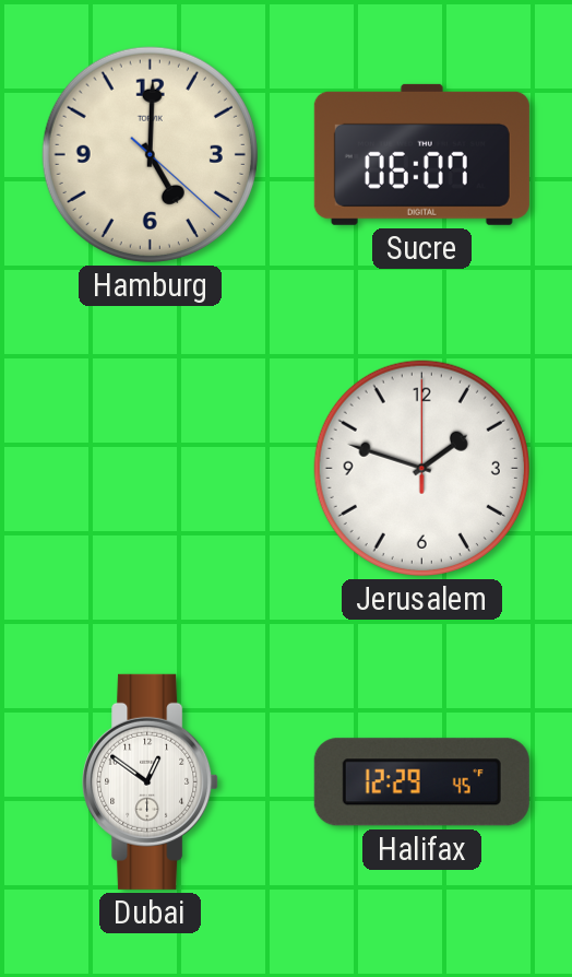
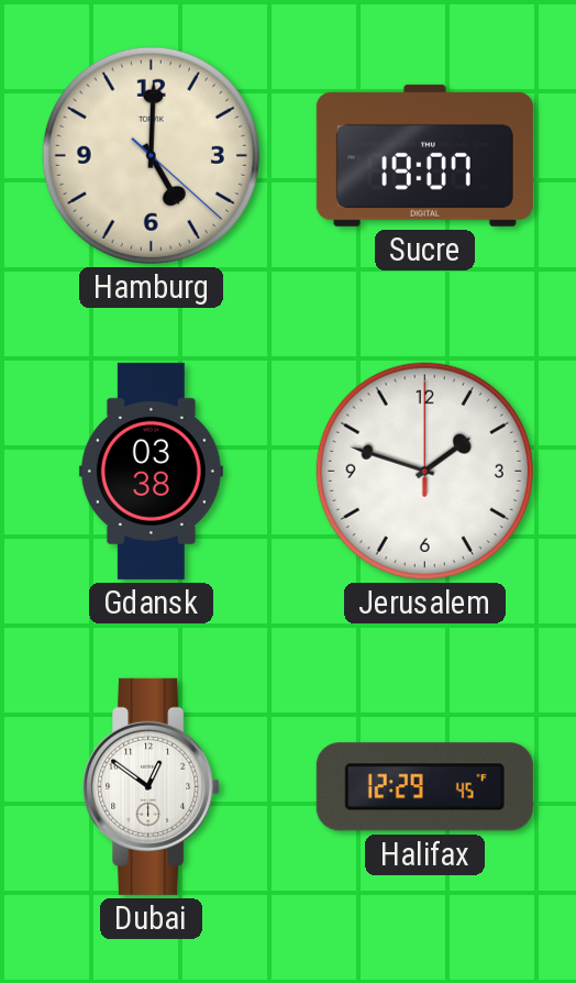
Sucre: 06:07 -> 19:07 (424, 155)
Gdansk: none -> 03:38 (151, 471)
